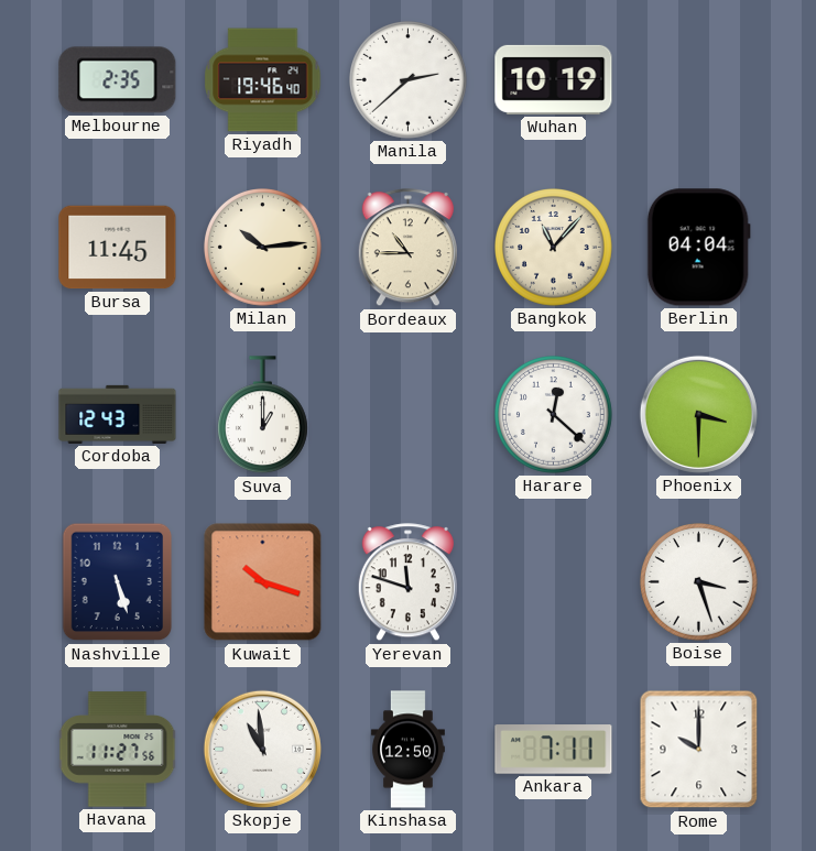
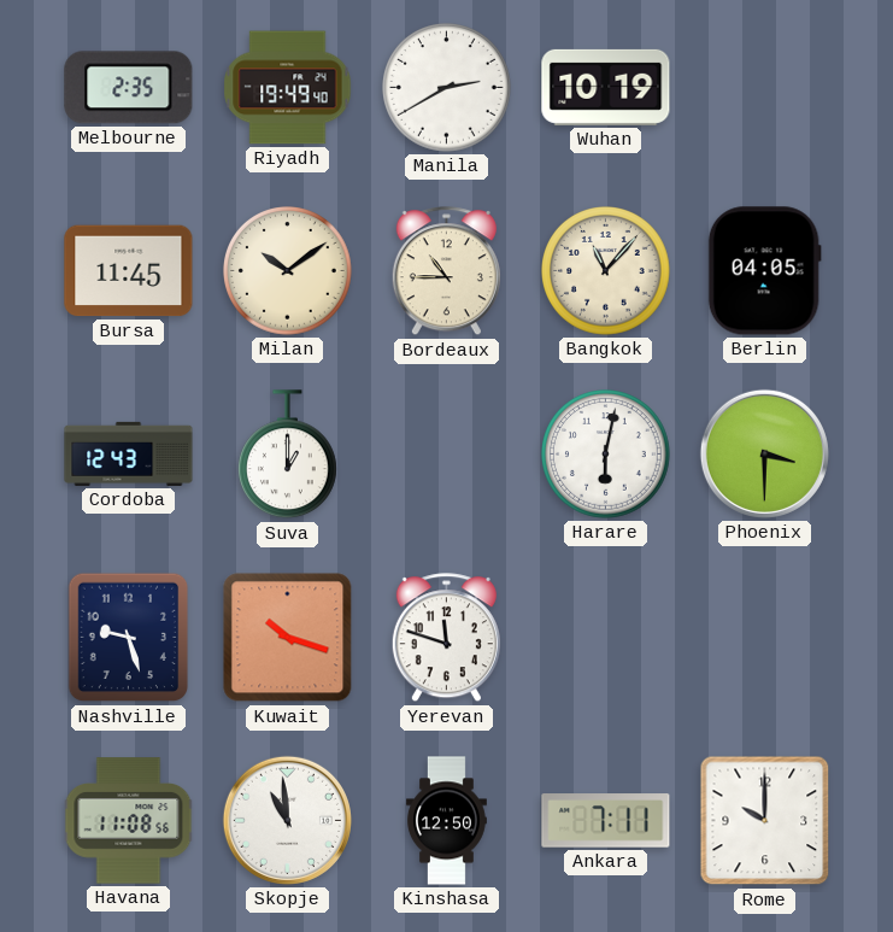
Riyadh: 19:46 -> 19:49 (288, 88)
Manila: 2:38 -> 2:40 (447, 88)
Milan: 10:14 -> 10:09 (288, 271)
Berlin: 04:04 -> 04:05 (764, 271)
Harare: 12:22 -> 6:02 (606, 455)
Nashville: 5:27 -> 9:27 (129, 638)
Boise: 3:27 -> none (699, 582)
Havana: 11:27 -> 11:08 (129, 821)
